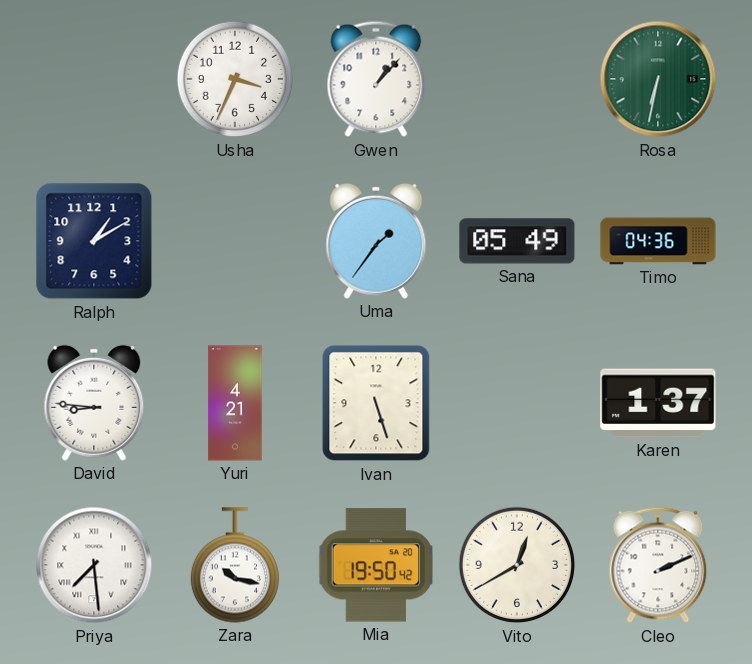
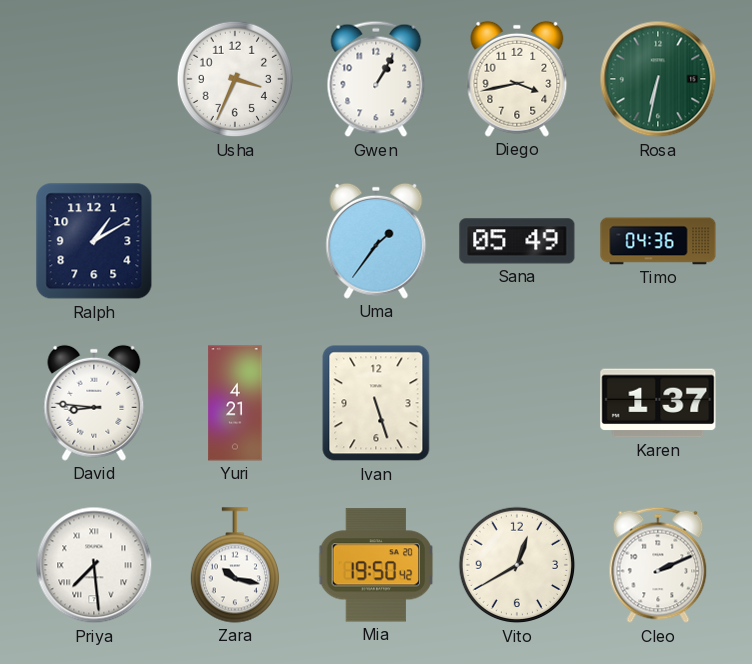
Gwen: 1:07 -> 1:05 (376, 79)
Diego: none -> 3:43 (517, 79)
